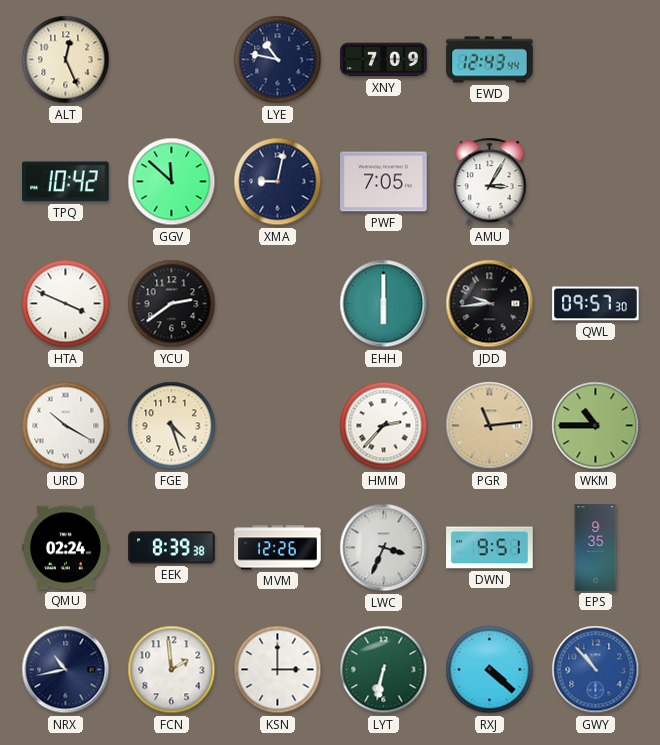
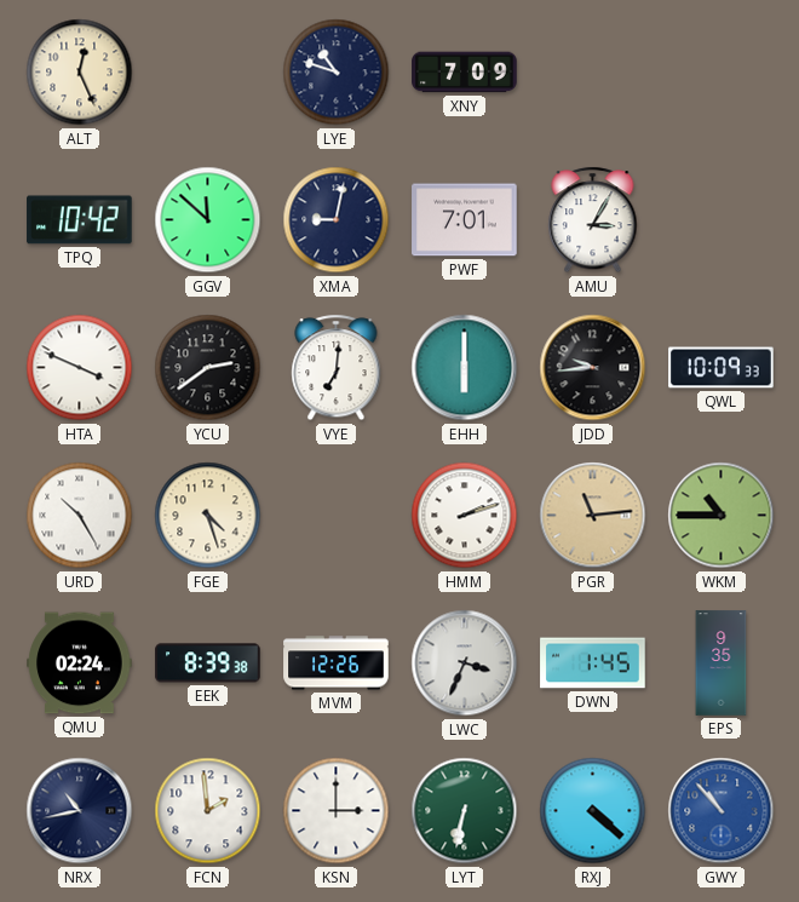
LYE: 10:47 -> 10:48 (337, 73)
EWD: 12:43 -> none (490, 60)
PWF: 7:05 -> 7:01 (465, 220)
VYE: none -> 7:01 (337, 368)
QWL: 09:57 -> 10:09 (722, 368)
URD: 10:20 -> 10:25 (80, 516)
HMM: 2:37 -> 2:12 (465, 516)
DWN: 9:51 -> 1:45 (593, 663)
